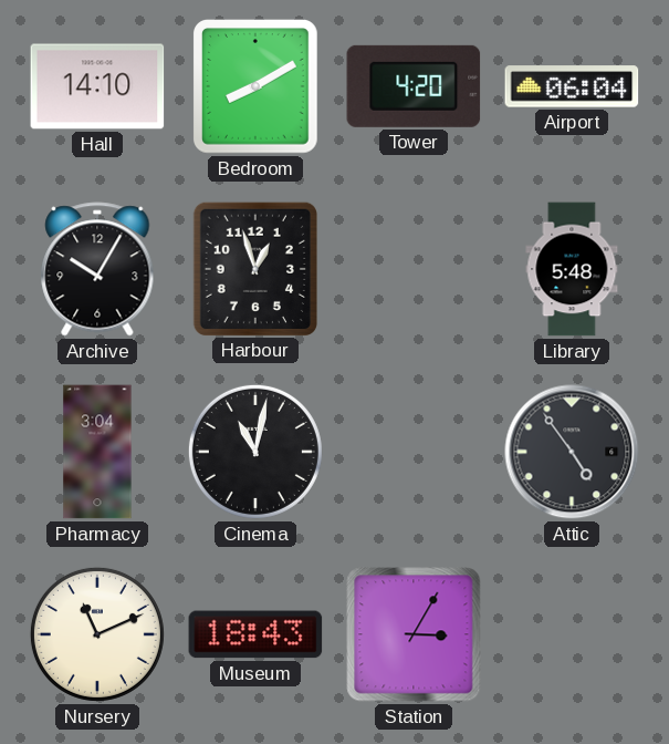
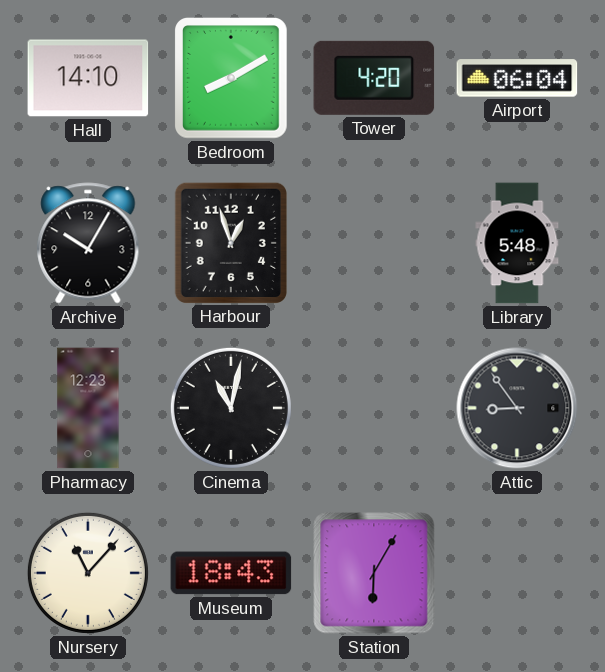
Pharmacy: 3:04 -> 12:23 (88, 408)
Attic: 4:54 -> 8:54 (517, 408)
Nursery: 11:11 -> 11:07 (88, 573)
Station: 3:05 -> 6:05 (374, 573)
